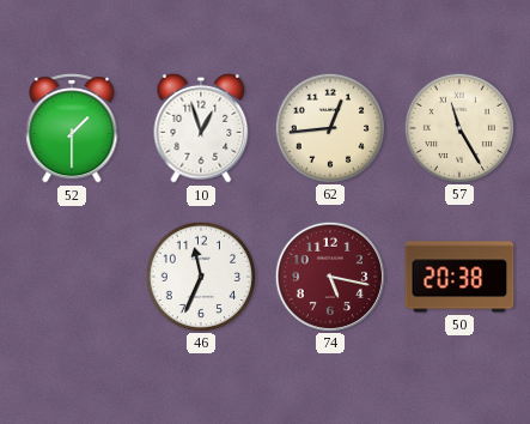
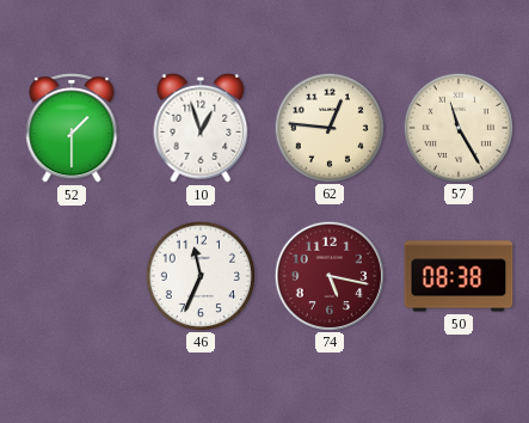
62: 12:44 -> 12:46 (328, 127)
50: 20:38 -> 08:38 (459, 276)
